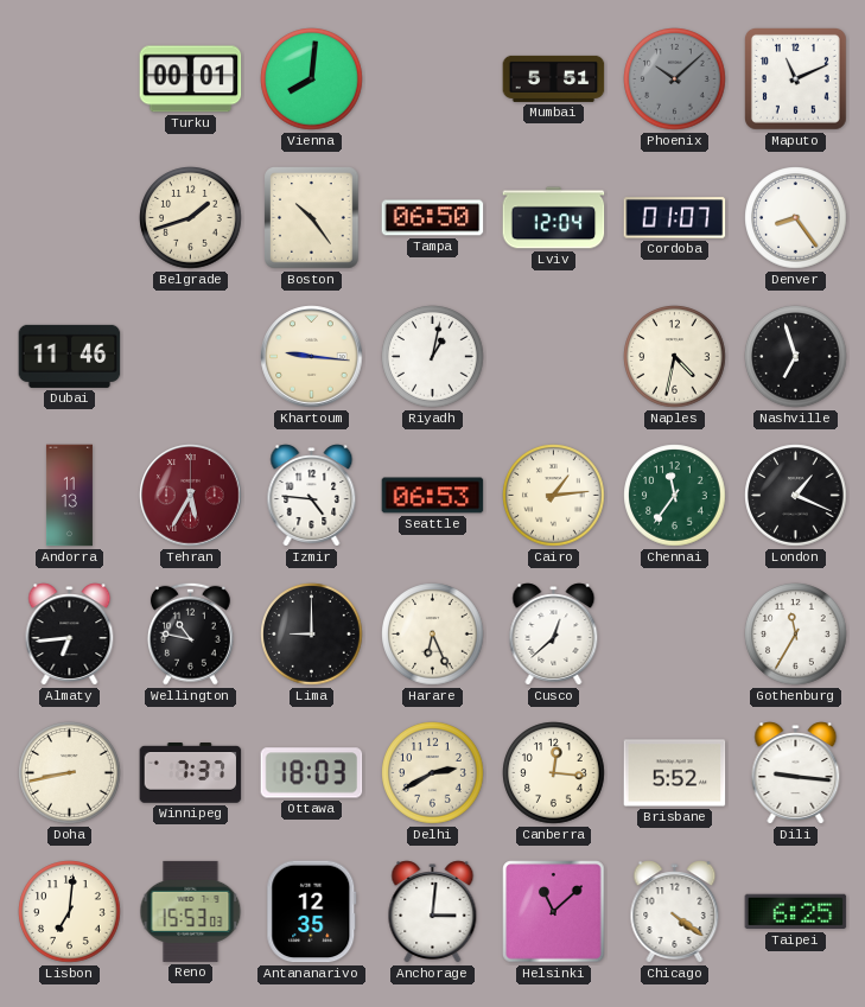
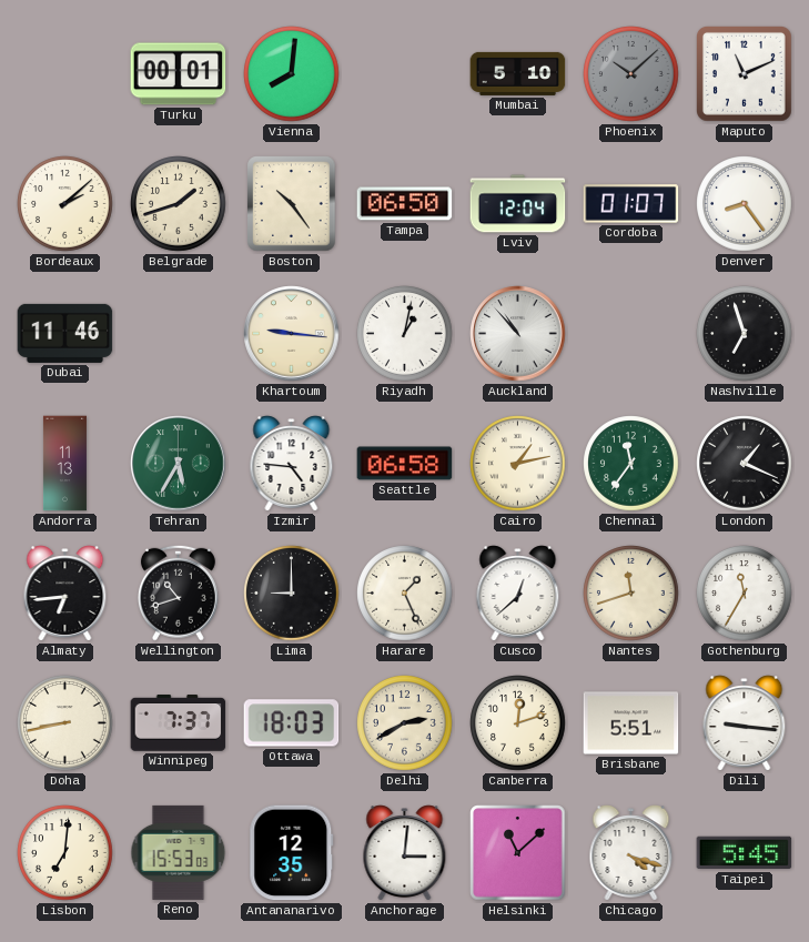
Mumbai: 5:51 -> 5:10 (518, 73)
Bordeaux: none -> 2:08 (65, 204)
Auckland: none -> 10:53 (518, 334)
Naples: 4:32 -> none (675, 357)
Tehran dial: burgundy -> green (179, 464)
Seattle: 06:53 -> 06:58 (405, 464)
Cairo: 1:14 -> 1:13 (518, 464)
Wellington: 10:47 -> 10:42 (178, 592)
Harare: 6:26 -> 1:26 (405, 594)
Nantes: none -> 11:42 (631, 594)
Canberra: 12:16 -> 12:12 (518, 723)
Brisbane: 5:52 -> 5:51 (631, 723)
Chicago: 4:21 -> 4:18 (631, 853)
Taipei: 6:25 -> 5:45 (745, 853)
